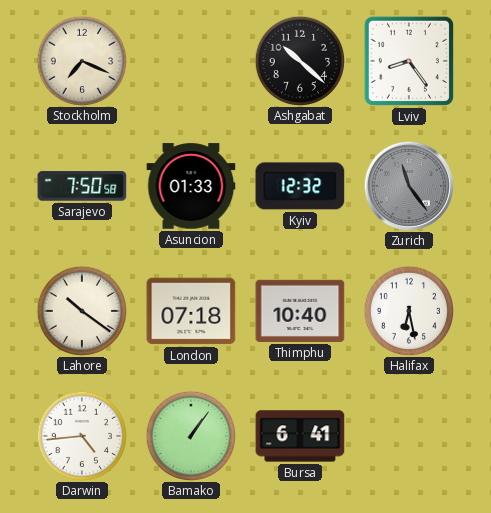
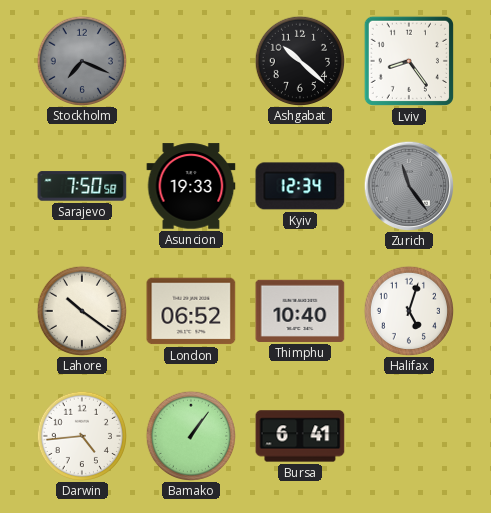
Stockholm dial: cream -> grey (81, 60)
Asuncion: 01:33 -> 19:33 (191, 186)
Kyiv: 12:32 -> 12:34 (300, 186)
London: 07:18 -> 06:52 (191, 311)
Halifax: 6:28 -> 5:03 (408, 310)
